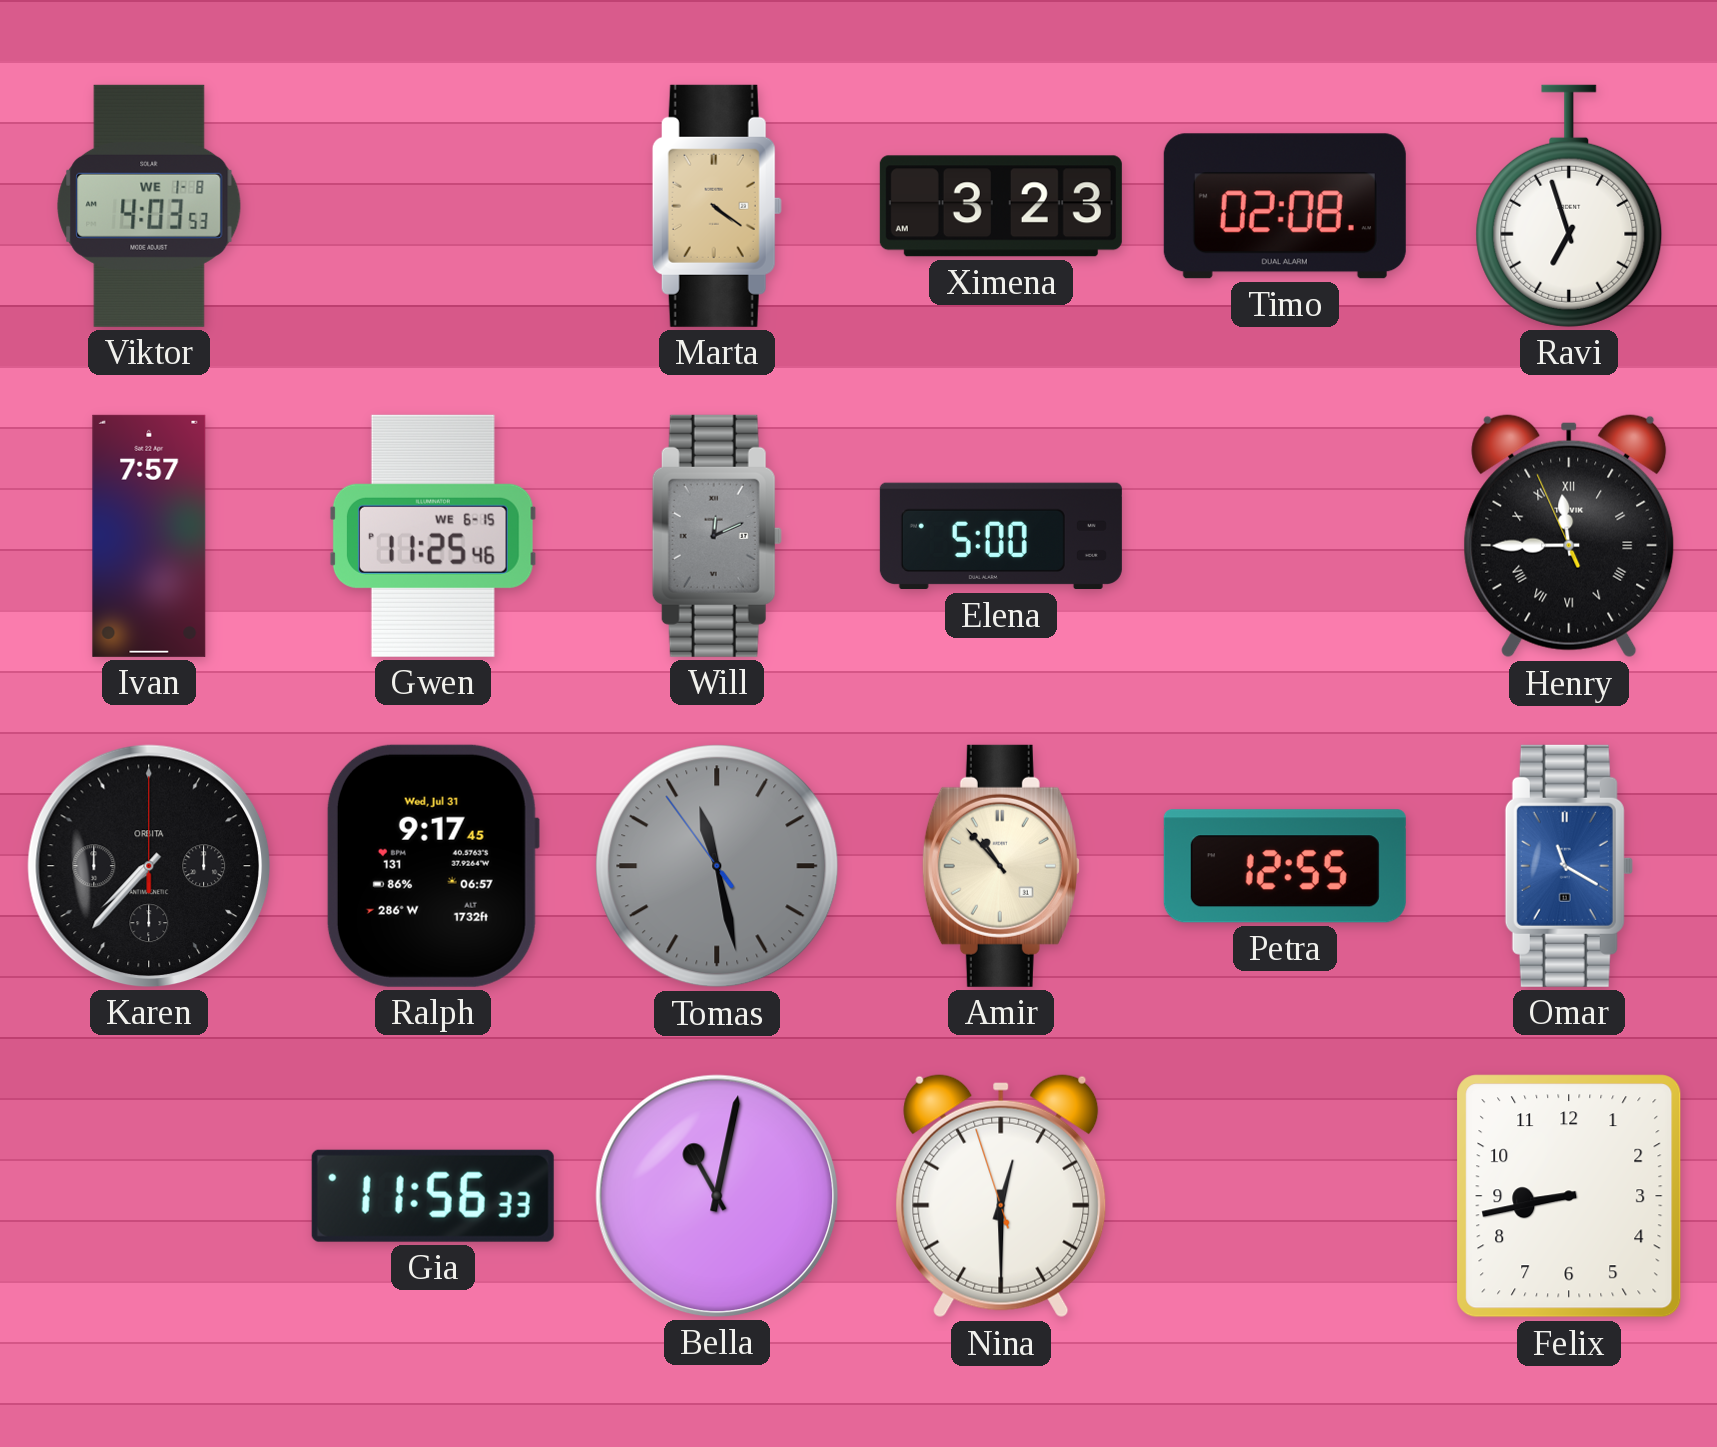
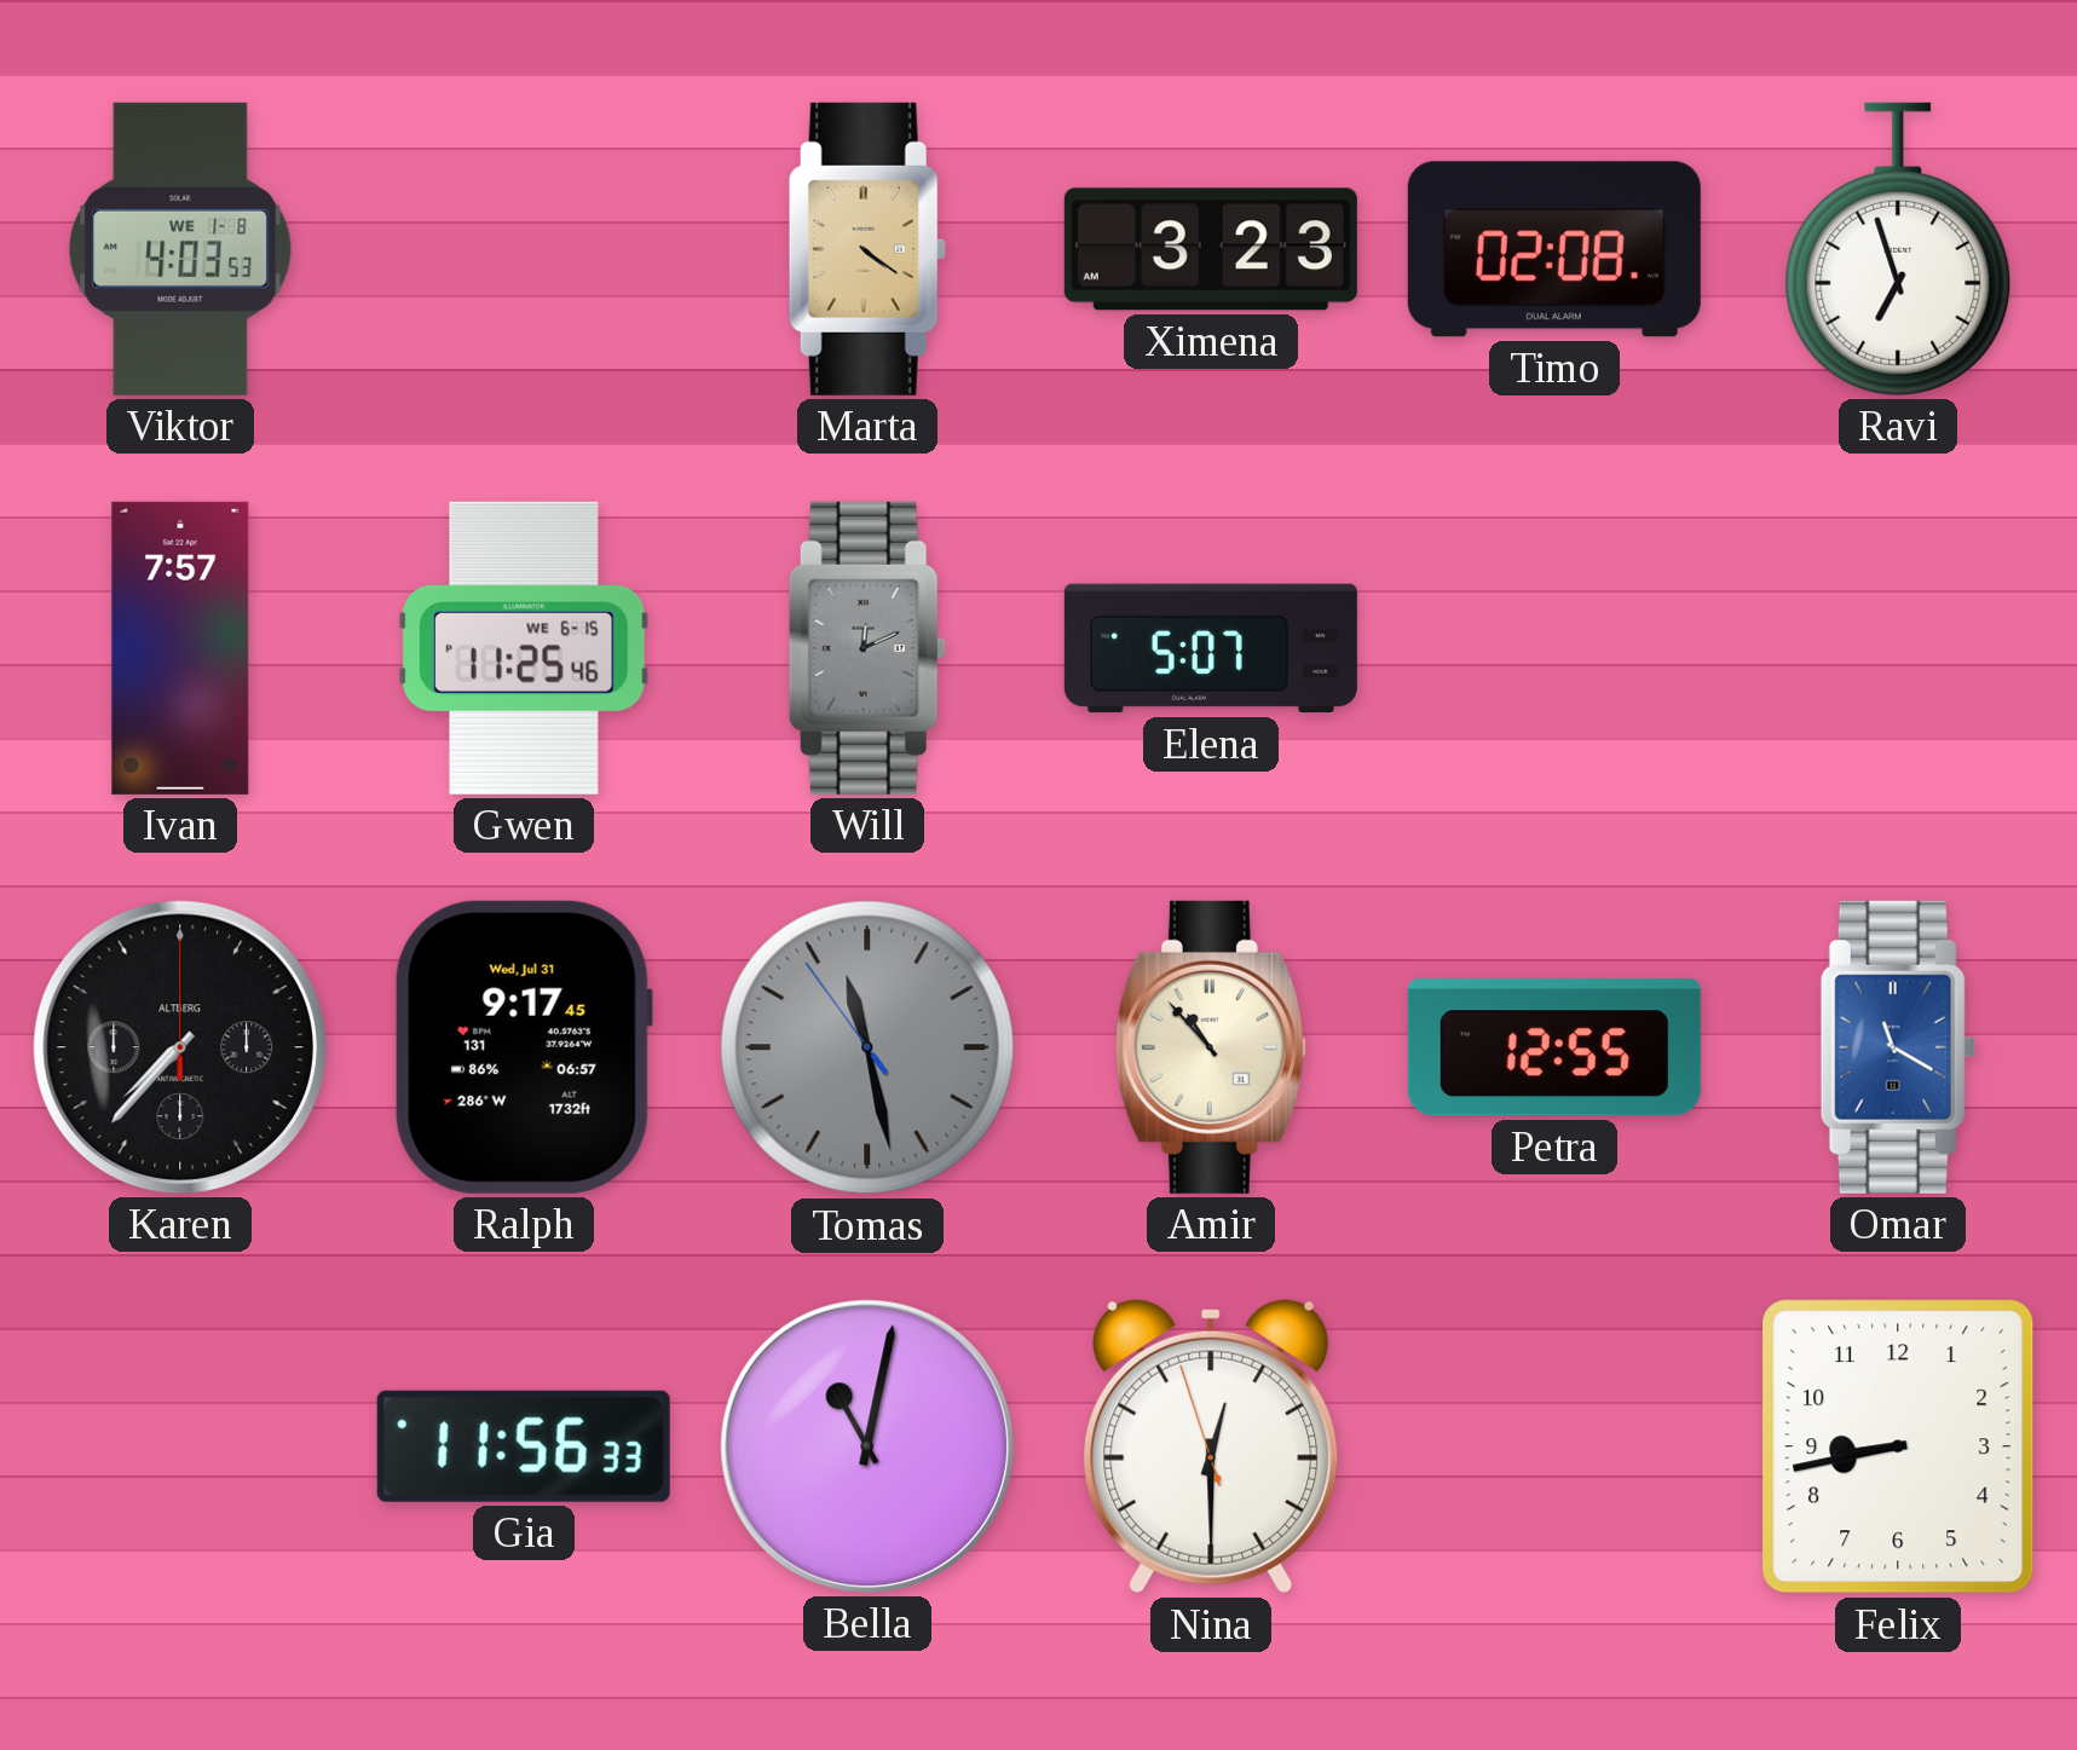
Elena: 5:00 -> 5:07 (1211, 648)
Henry: 11:44 -> none (1569, 536)
Karen brand: ORBITA -> ALTBERG (180, 1047)
